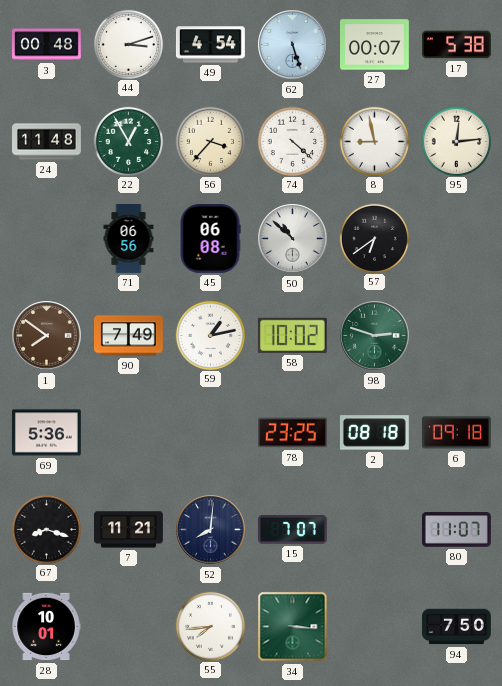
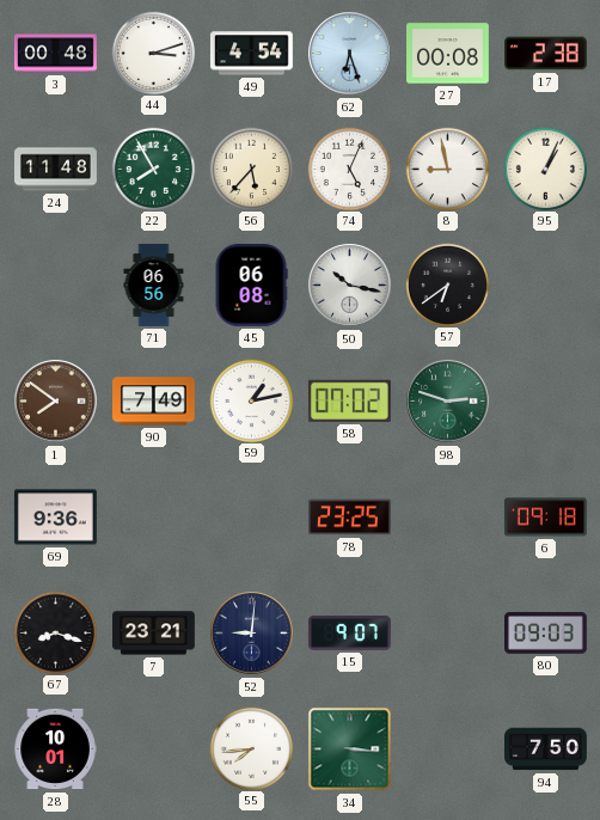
62: 5:27 -> 6:27 (350, 54)
27: 00:07 -> 00:08 (448, 54)
17: 5:38 -> 2:38 (546, 54)
22: 12:55 -> 7:55 (153, 169)
56: 3:37 -> 5:37 (251, 169)
74: 4:22 -> 5:04 (349, 169)
95: 12:14 -> 1:04 (545, 169)
50: 10:52 -> 10:17 (350, 286)
58: 10:02 -> 07:02 (349, 400)
69: 5:36 -> 9:36 (55, 518)
2: 08:18 -> none (374, 433)
7: 11:21 -> 23:21 (154, 634)
52: 8:01 -> 9:01 (252, 634)
15: 7:07 -> 9:07 (350, 634)
80: 11:07 -> 09:03 (546, 634)
